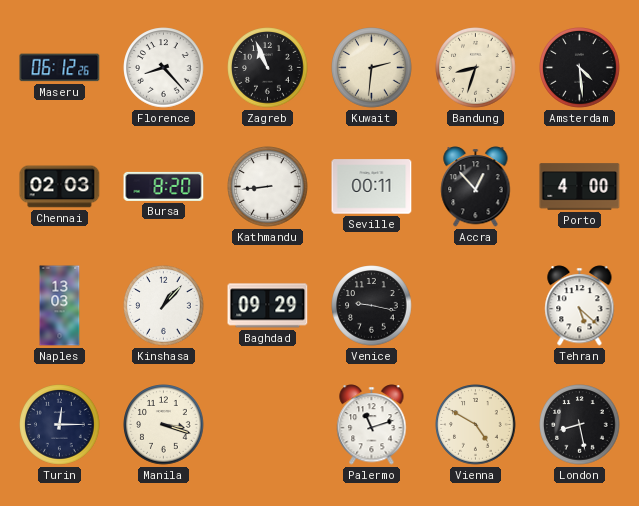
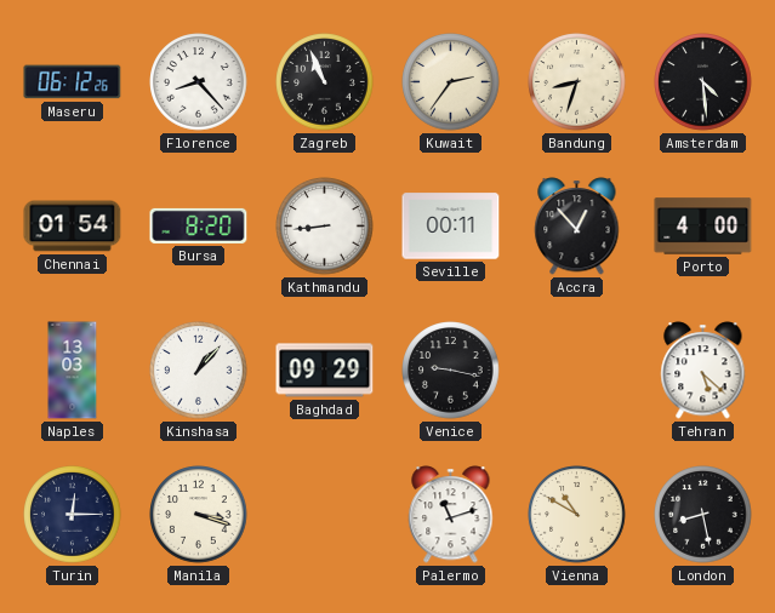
Kuwait: 2:31 -> 2:36 (451, 82)
Chennai: 02:03 -> 01:54 (73, 227)
Vienna: 4:50 -> 10:50 (577, 515)
